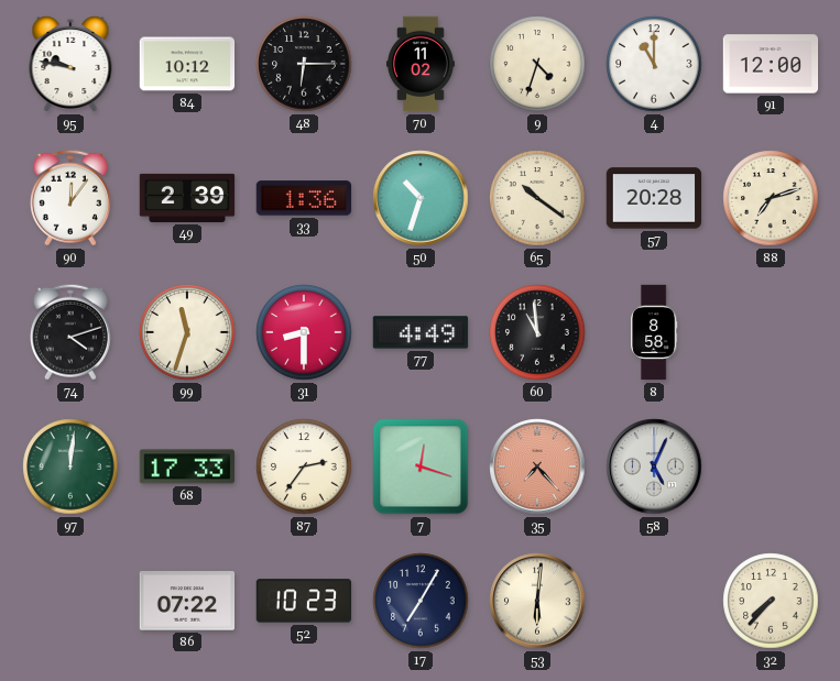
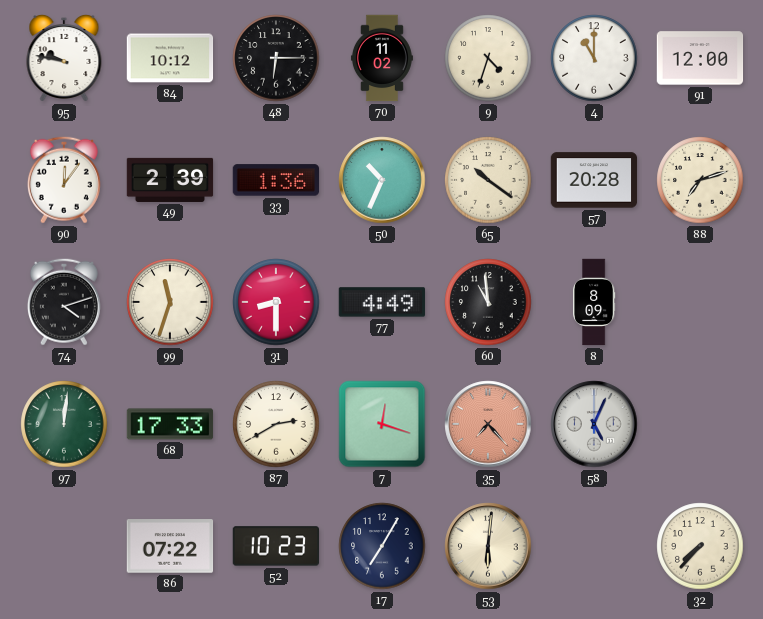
50: 10:33 -> 10:34 (382, 180)
8: 8:58 -> 8:09 (595, 302)
87: 2:36 -> 2:40 (276, 424)
